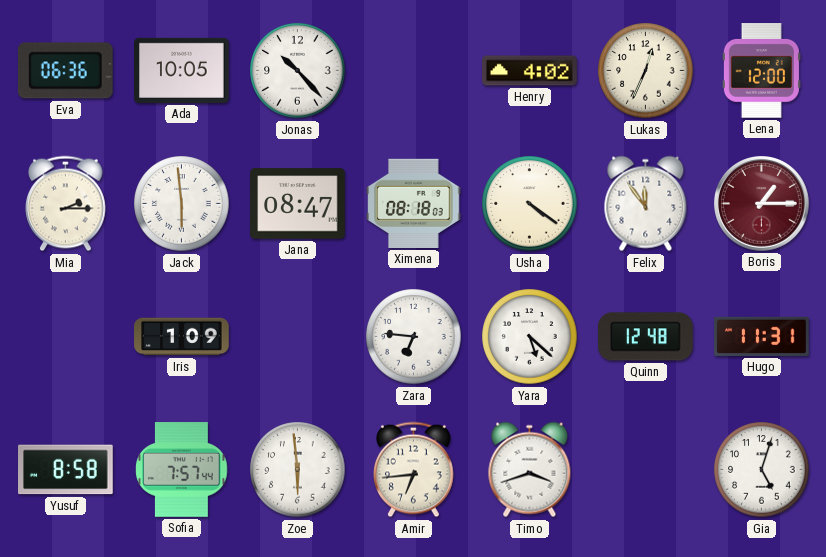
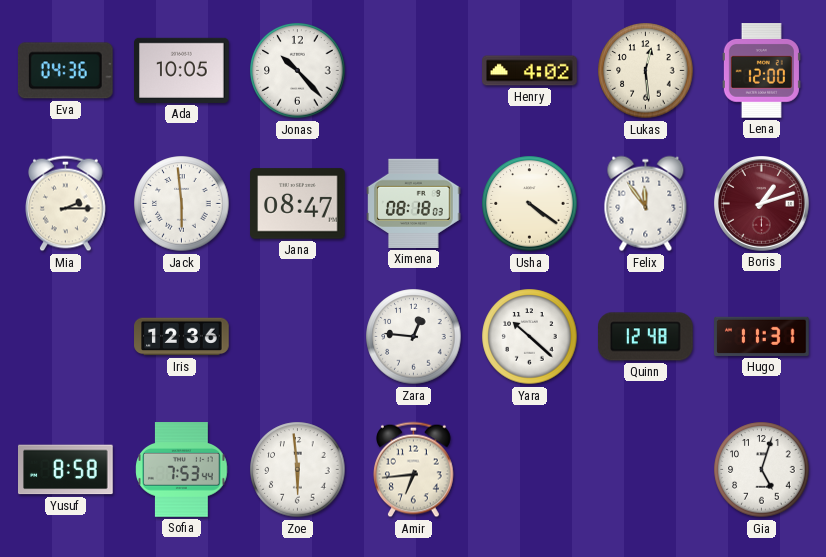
Eva: 06:36 -> 04:36 (65, 71)
Lukas: 12:34 -> 12:29 (646, 71)
Boris: 1:15 -> 1:12 (762, 204)
Iris: 1:09 -> 12:36 (182, 337)
Zara: 6:46 -> 12:46 (414, 337)
Yara: 5:22 -> 10:22 (530, 337)
Sofia: 7:57 -> 7:53 (182, 470)
Timo: 3:42 -> none (530, 470)
